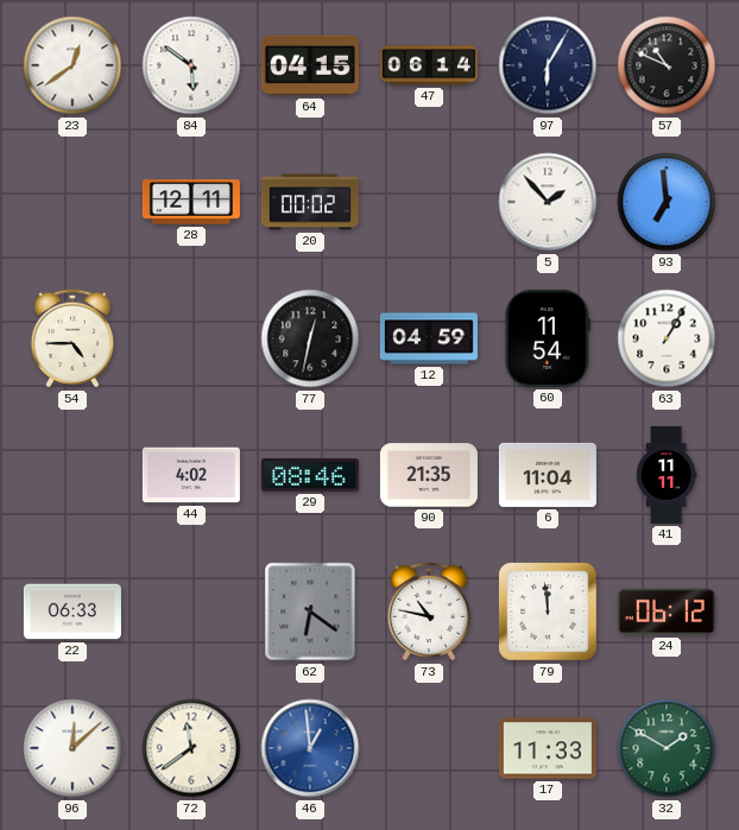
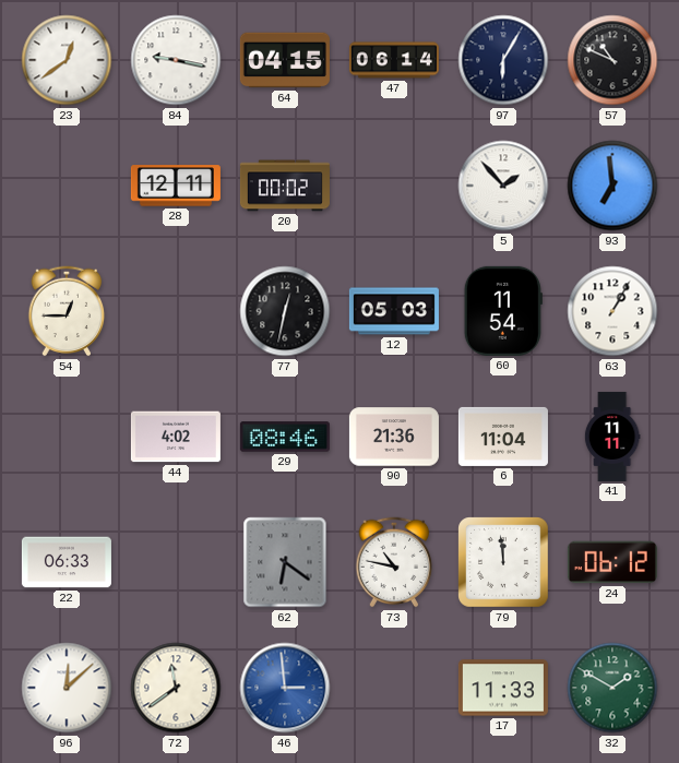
84: 5:51 -> 9:17 (176, 60)
54: 4:45 -> 12:45 (67, 311)
12: 04:59 -> 05:03 (394, 311)
90: 21:35 -> 21:36 (394, 437)
46: 12:59 -> 2:59 (285, 688)
